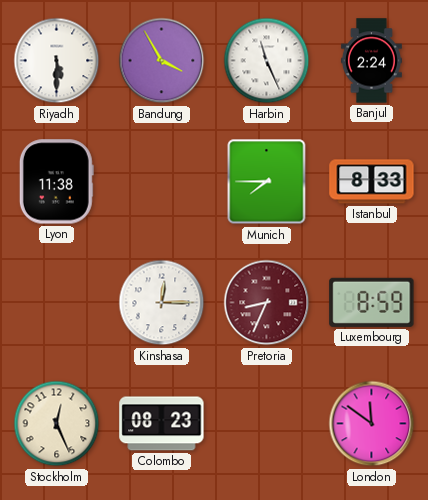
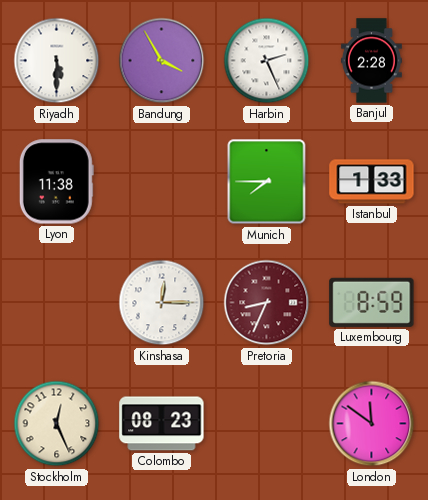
Harbin: 11:26 -> 2:26 (267, 61)
Banjul: 2:24 -> 2:28 (371, 61)
Istanbul: 8:33 -> 1:33 (372, 182)
